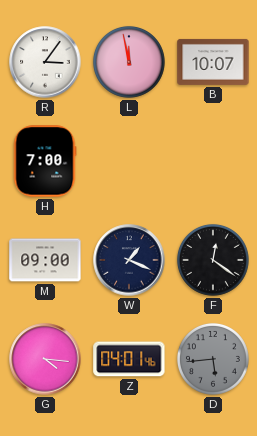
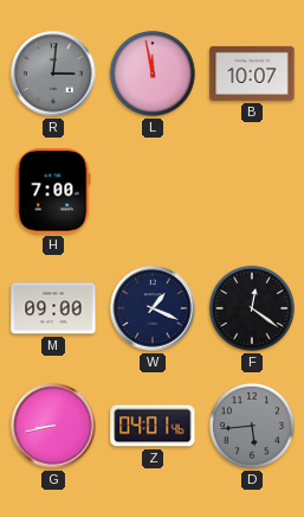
R: 3:06 -> 3:01 (53, 74)
R dial: white -> grey (53, 74)
G: 4:16 -> 8:43 (53, 426)
